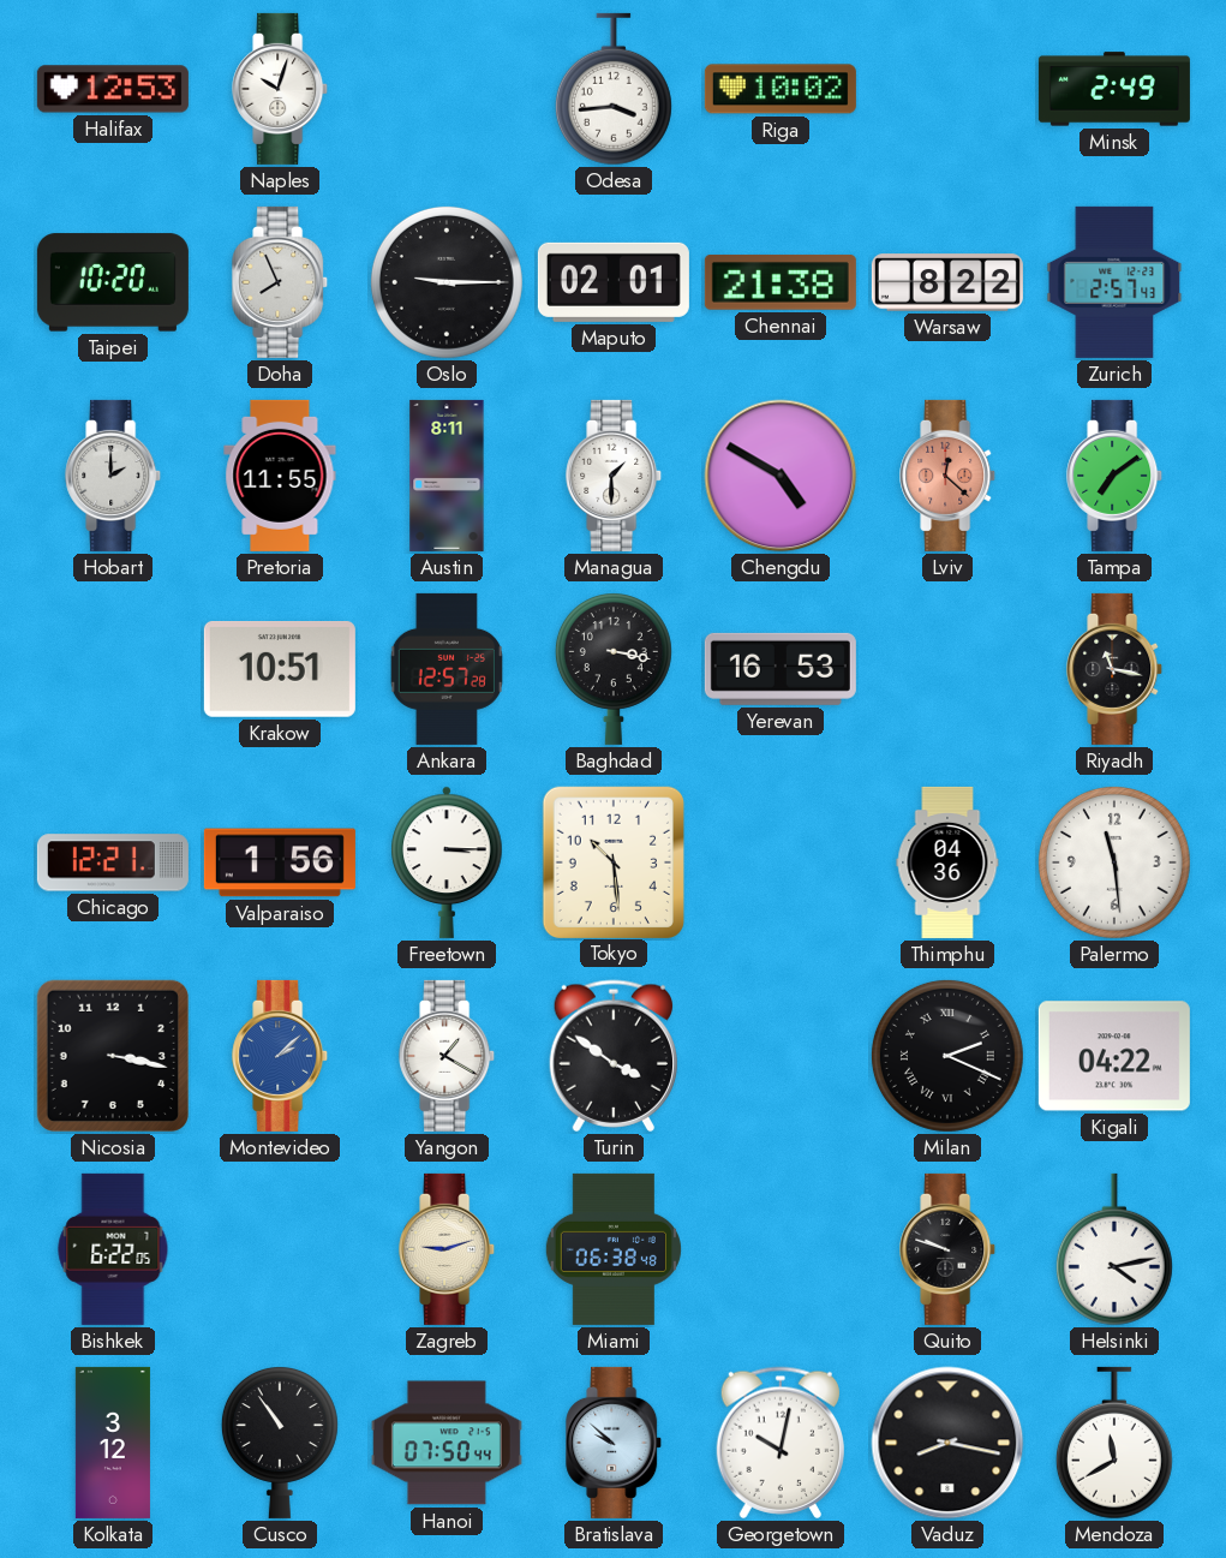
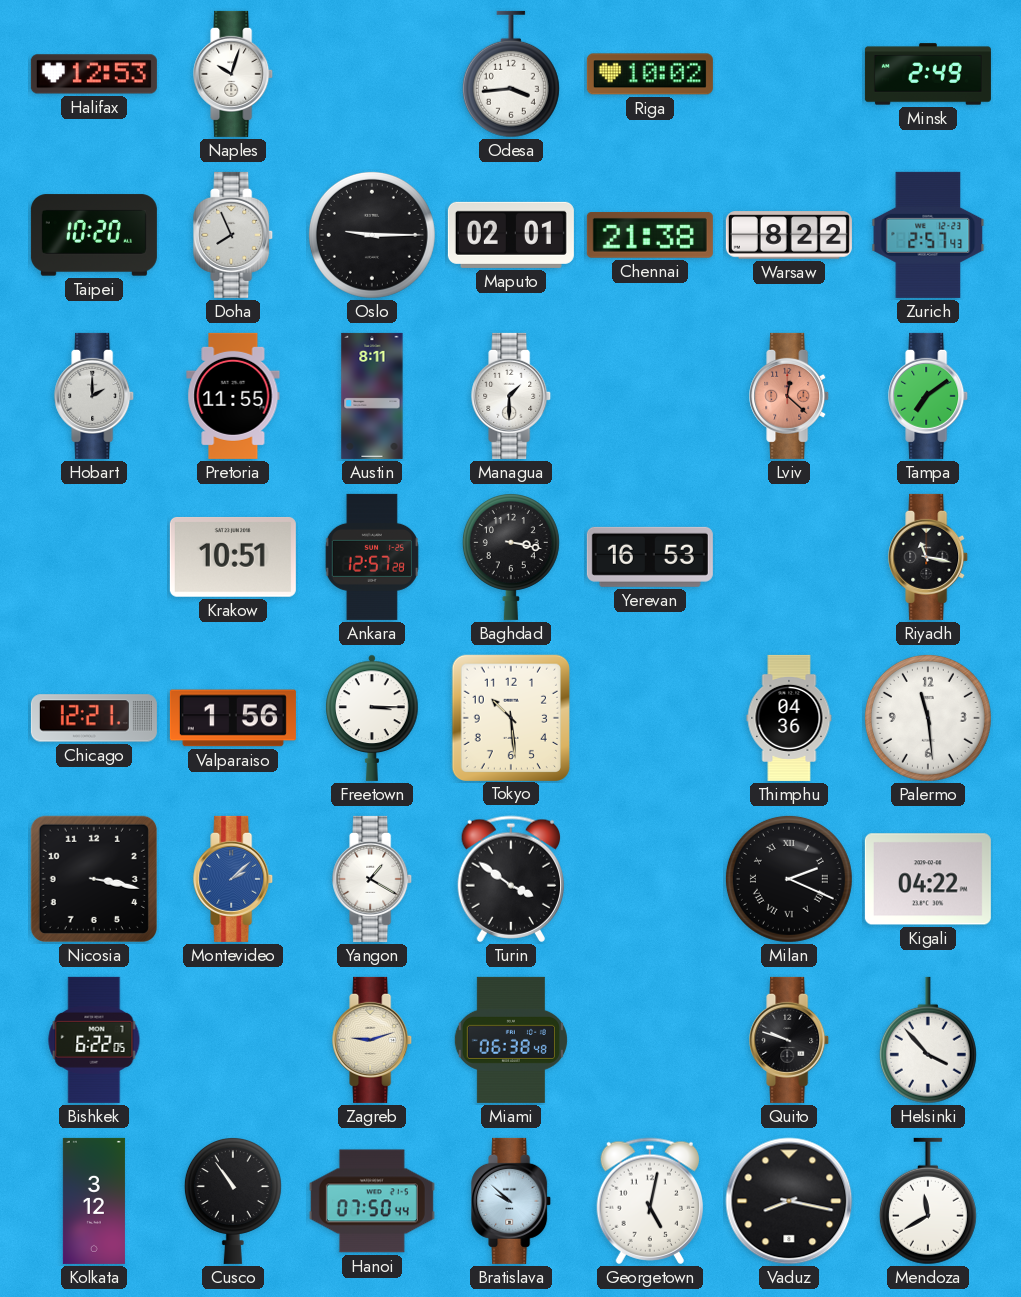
Chengdu: 4:50 -> none (781, 476)
Helsinki: 4:13 -> 3:53 (928, 1040)
Georgetown: 10:02 -> 5:02 (649, 1201)
